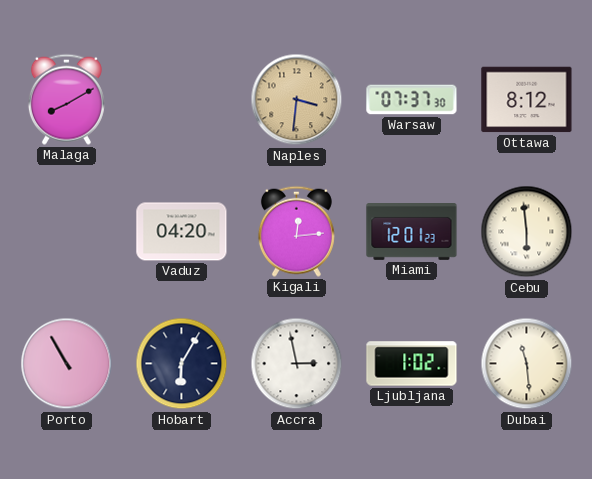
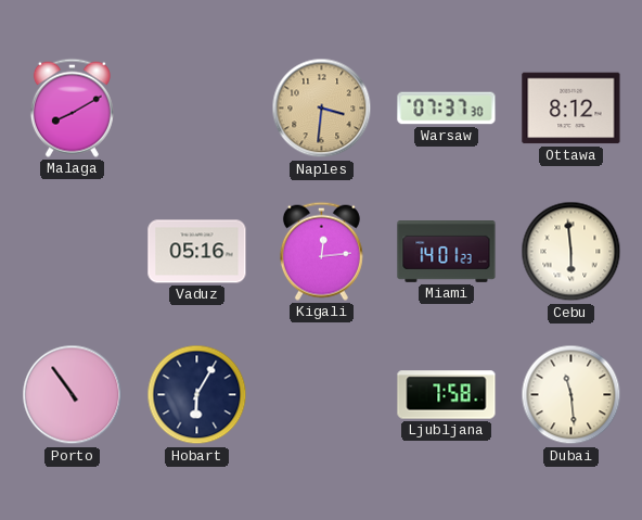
Vaduz: 04:20 -> 05:16 (197, 252)
Miami: 12:01 -> 14:01 (447, 252)
Porto: 10:55 -> 10:54 (73, 395)
Accra: 2:58 -> none (297, 364)
Ljubljana: 1:02 -> 7:58 (447, 395)
